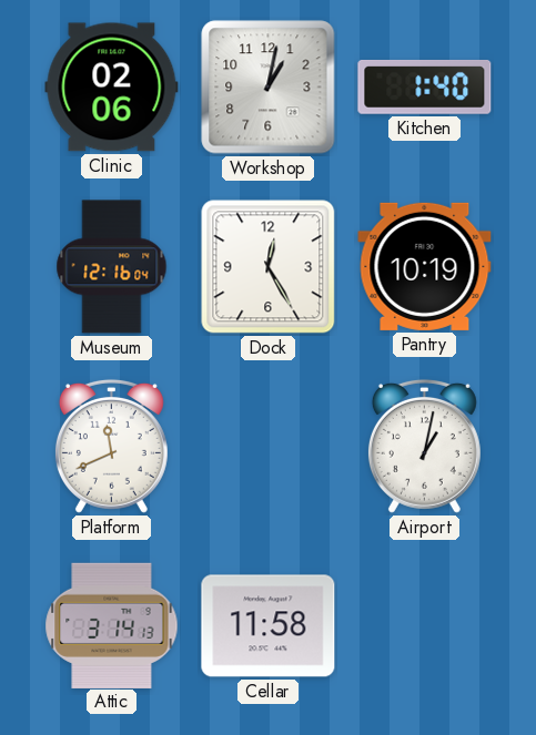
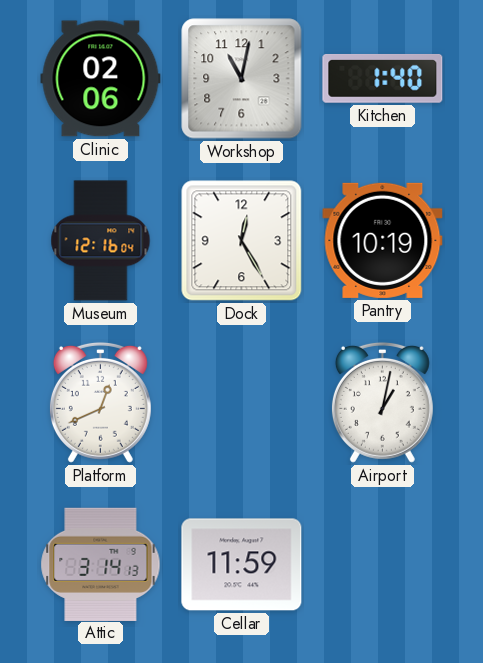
Workshop: 1:02 -> 11:02 (242, 79)
Platform: 11:41 -> 12:41 (100, 402)
Cellar: 11:58 -> 11:59 (242, 565)
